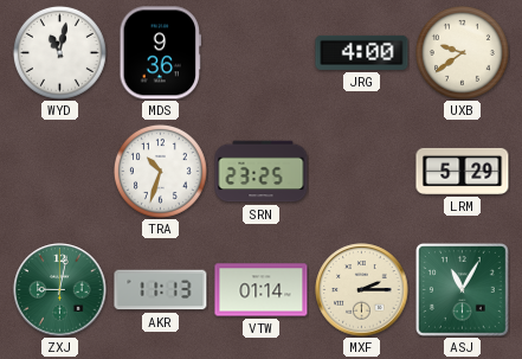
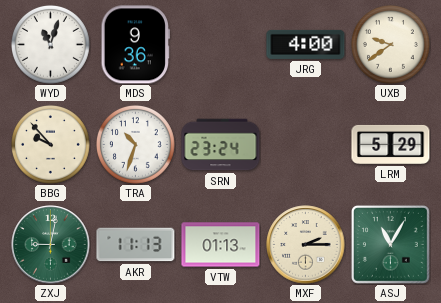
WYD: 11:02 -> 11:03 (50, 44)
BBG: none -> 9:53 (50, 144)
SRN: 23:25 -> 23:24 (221, 145)
VTW: 01:14 -> 01:13 (221, 245)
